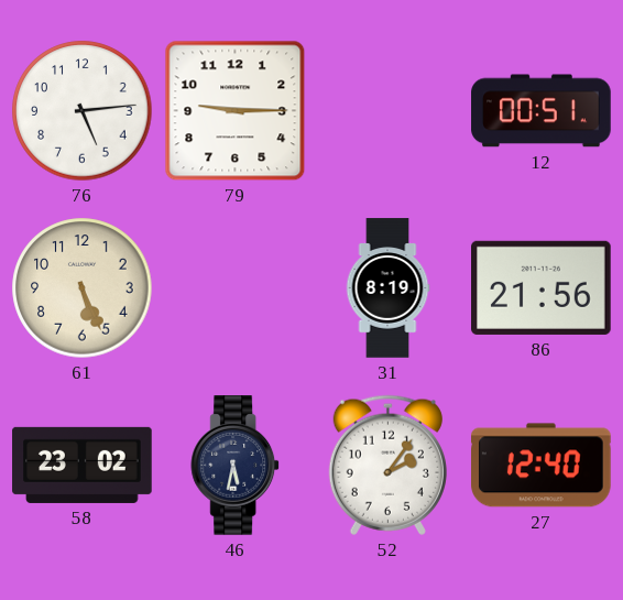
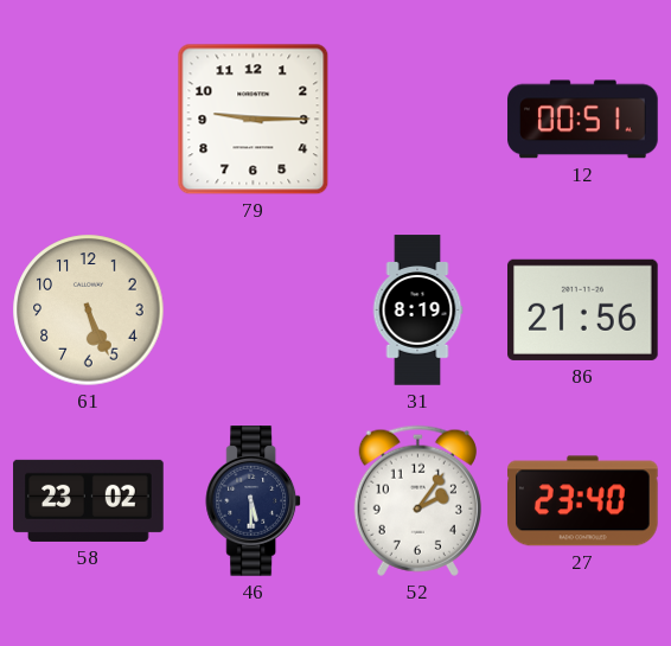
76: 5:14 -> none (83, 111)
46: 5:32 -> 5:30 (254, 501)
27: 12:40 -> 23:40 (583, 501)
